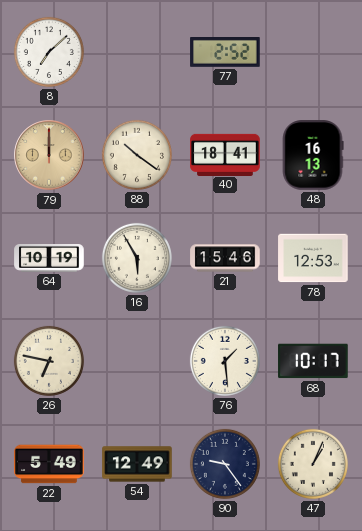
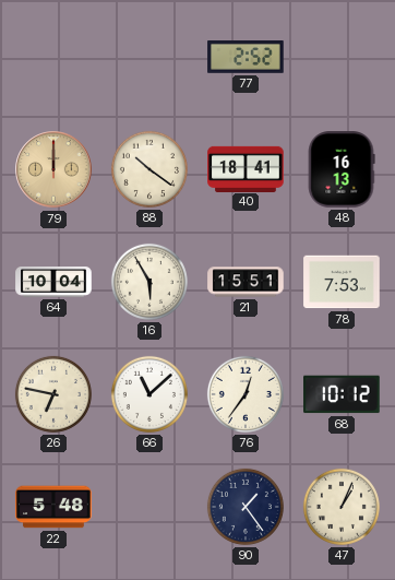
8: 7:08 -> none (49, 52)
64: 10:19 -> 10:04 (53, 283)
21: 15:46 -> 15:51 (246, 282)
78: 12:53 -> 7:53 (342, 282)
66: none -> 11:08 (149, 394)
76: 1:29 -> 12:36 (246, 394)
68: 10:17 -> 10:12 (342, 394)
22: 5:49 -> 5:48 (53, 507)
54: 12:49 -> none (137, 464)
90: 9:24 -> 1:24 (246, 507)
